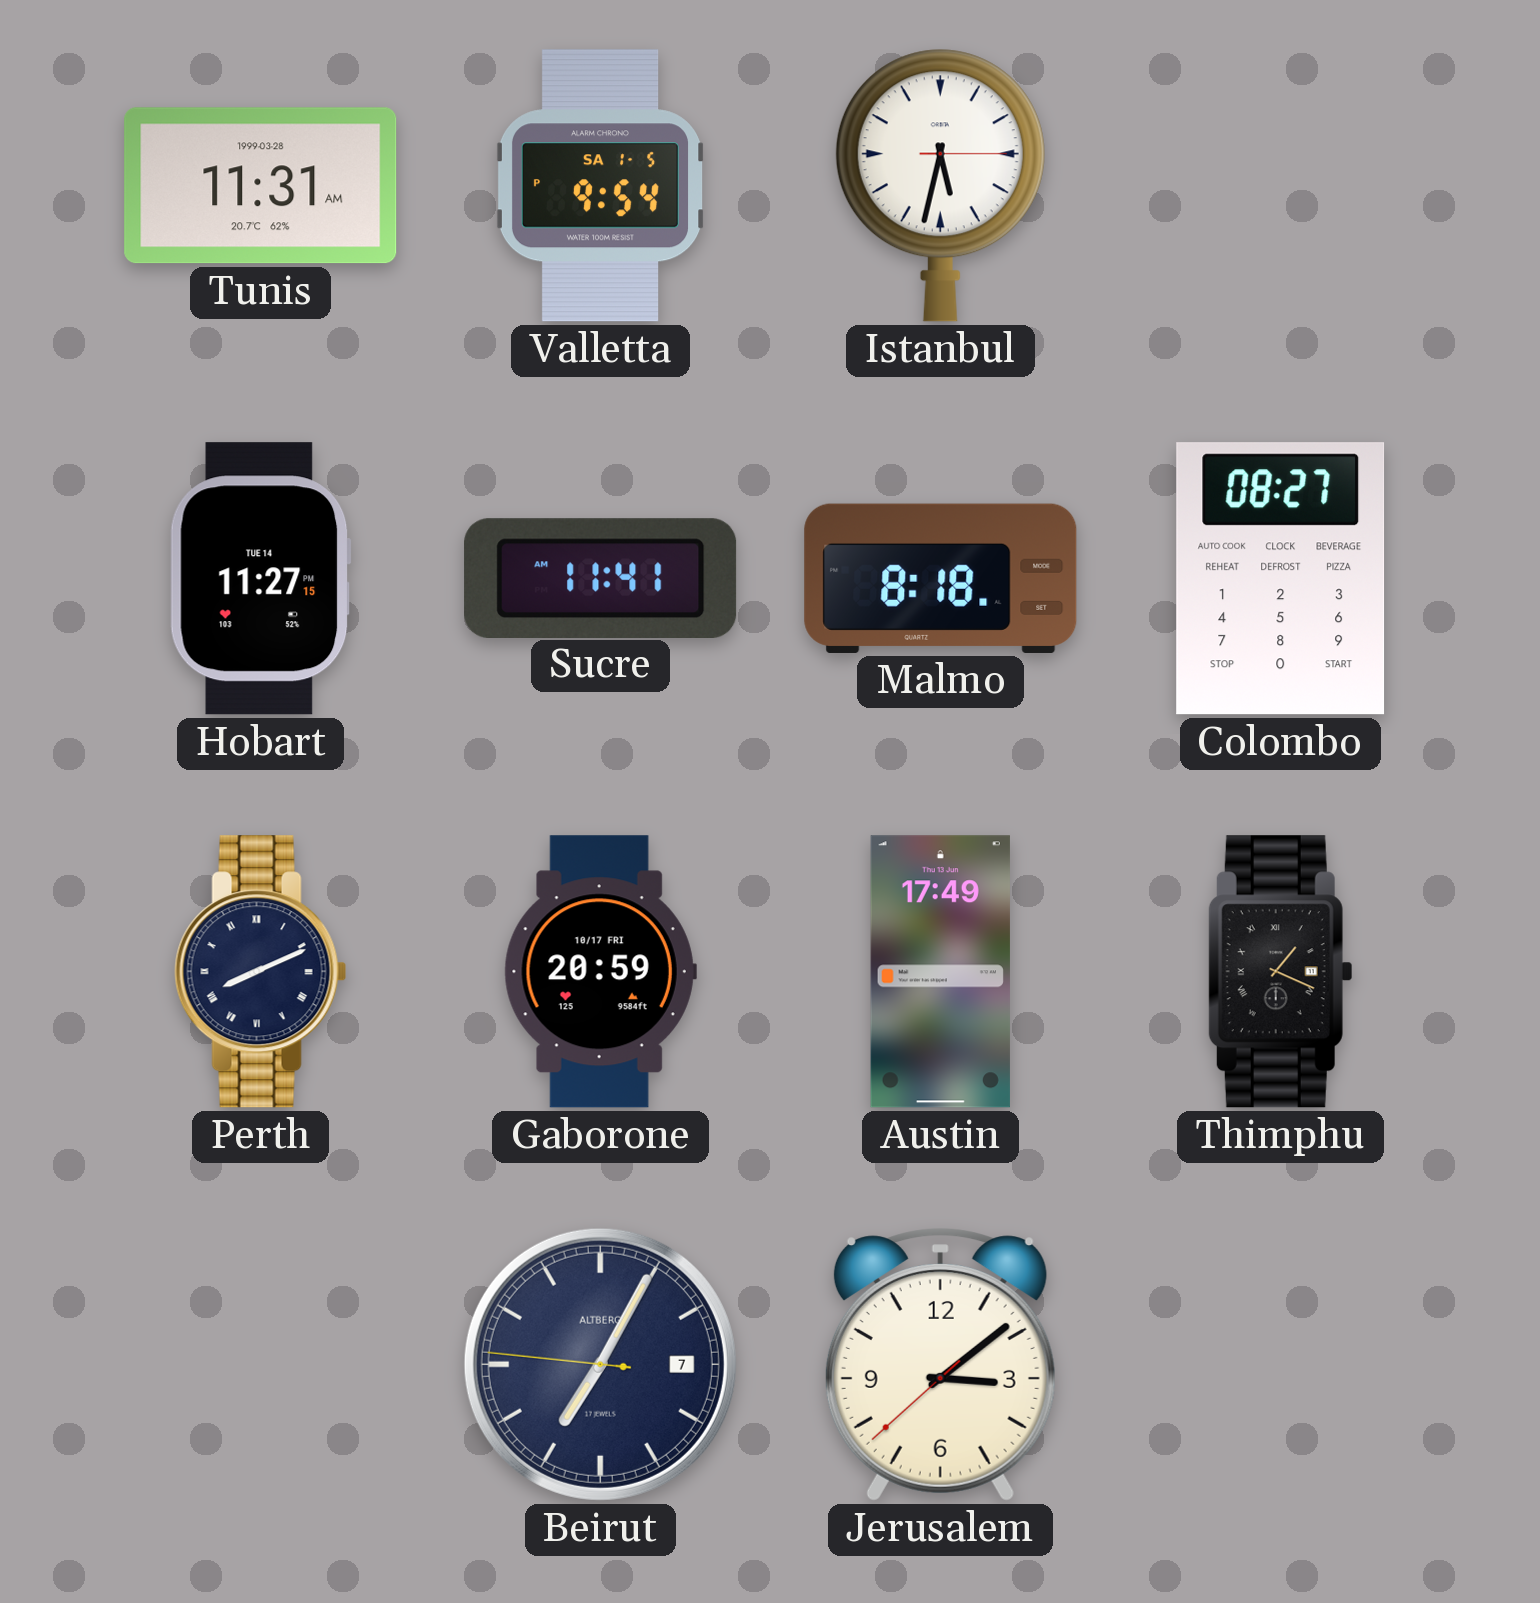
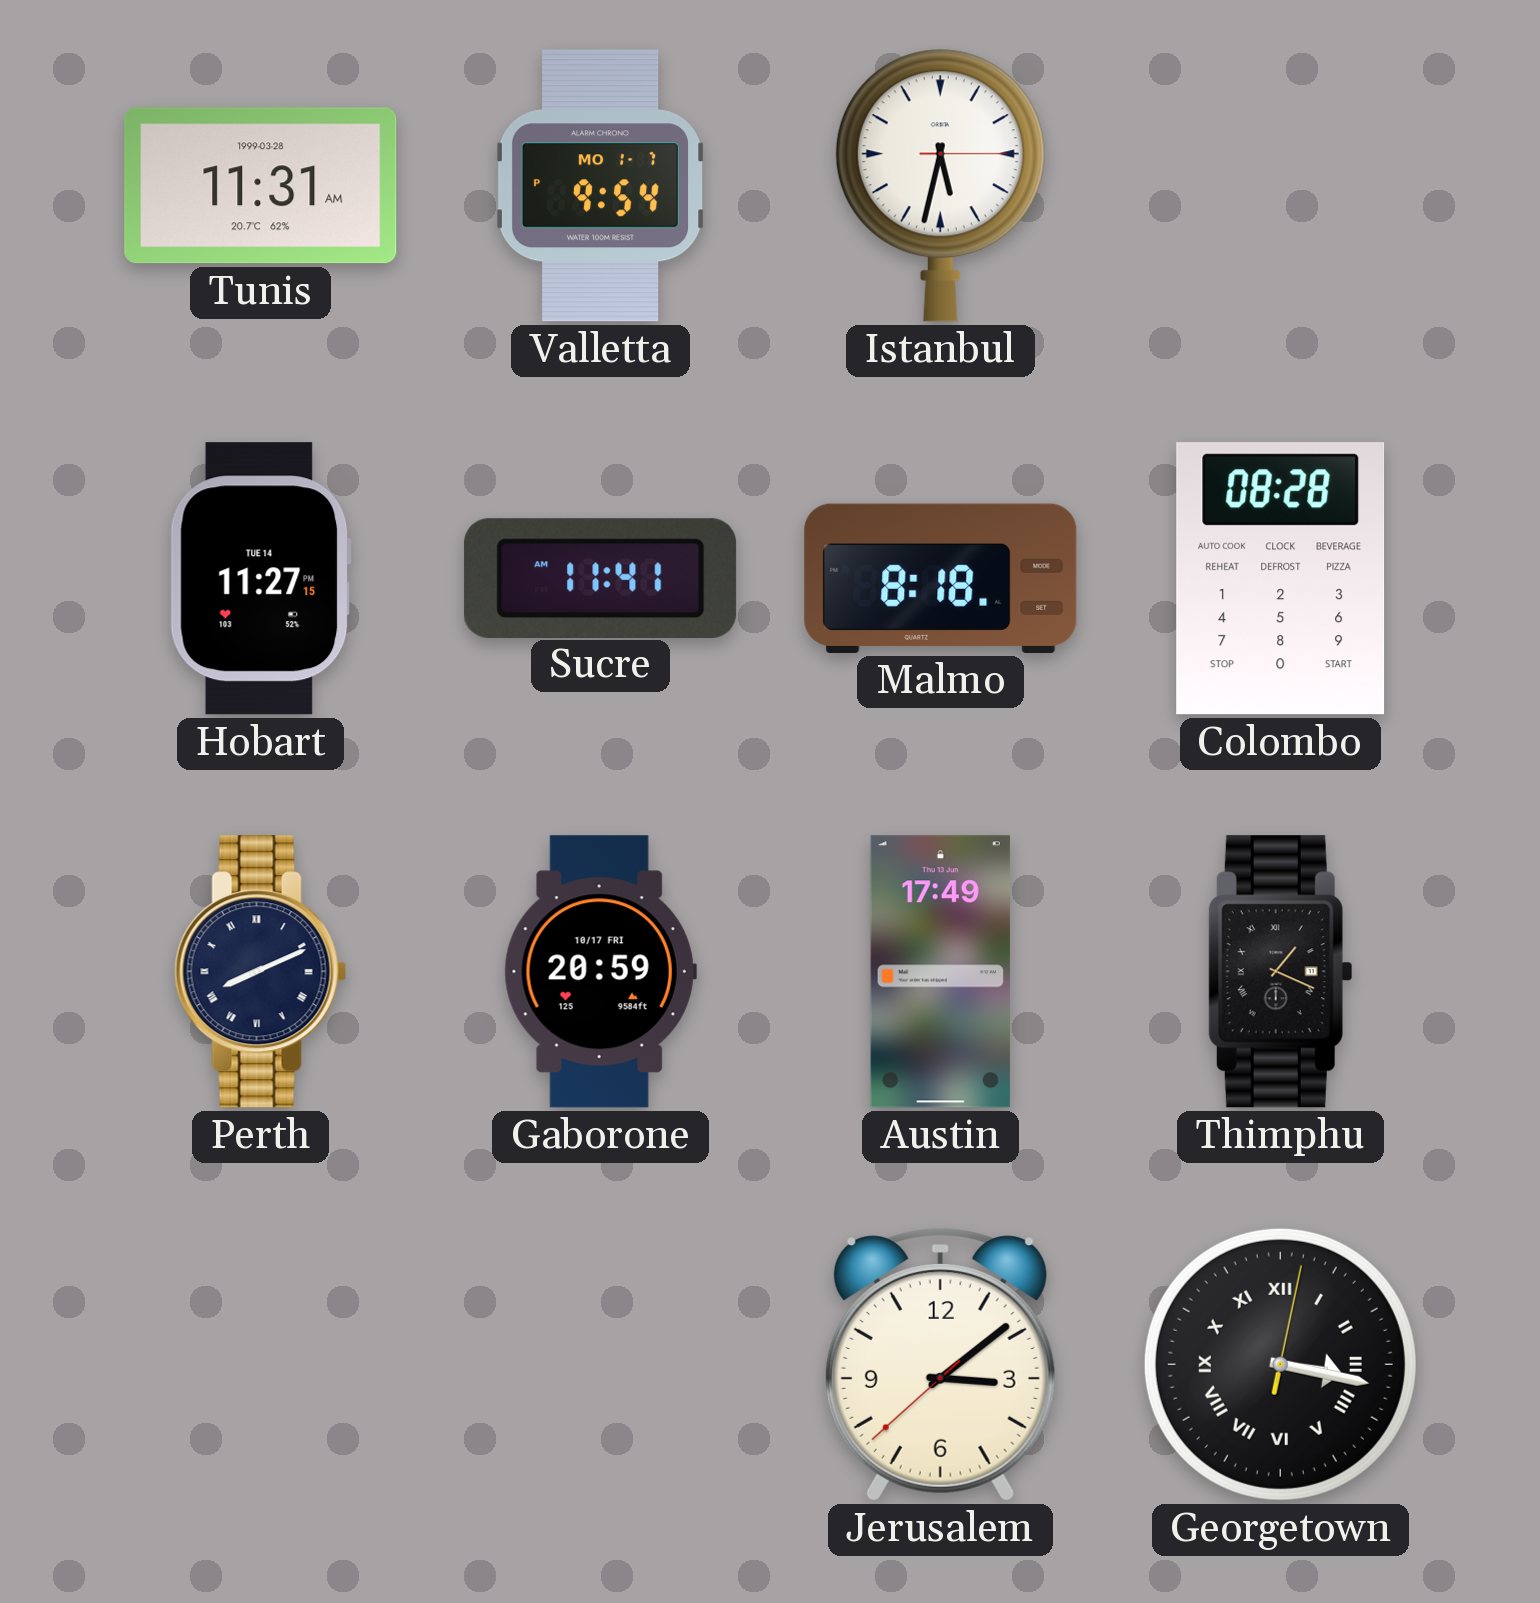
Valletta date: SA 1-5 -> MO 1-7 (601, 186)
Colombo: 08:27 -> 08:28 (1281, 579)
Beirut: 7:04 -> none (600, 1364)
Georgetown: none -> 3:17 (1280, 1364)
